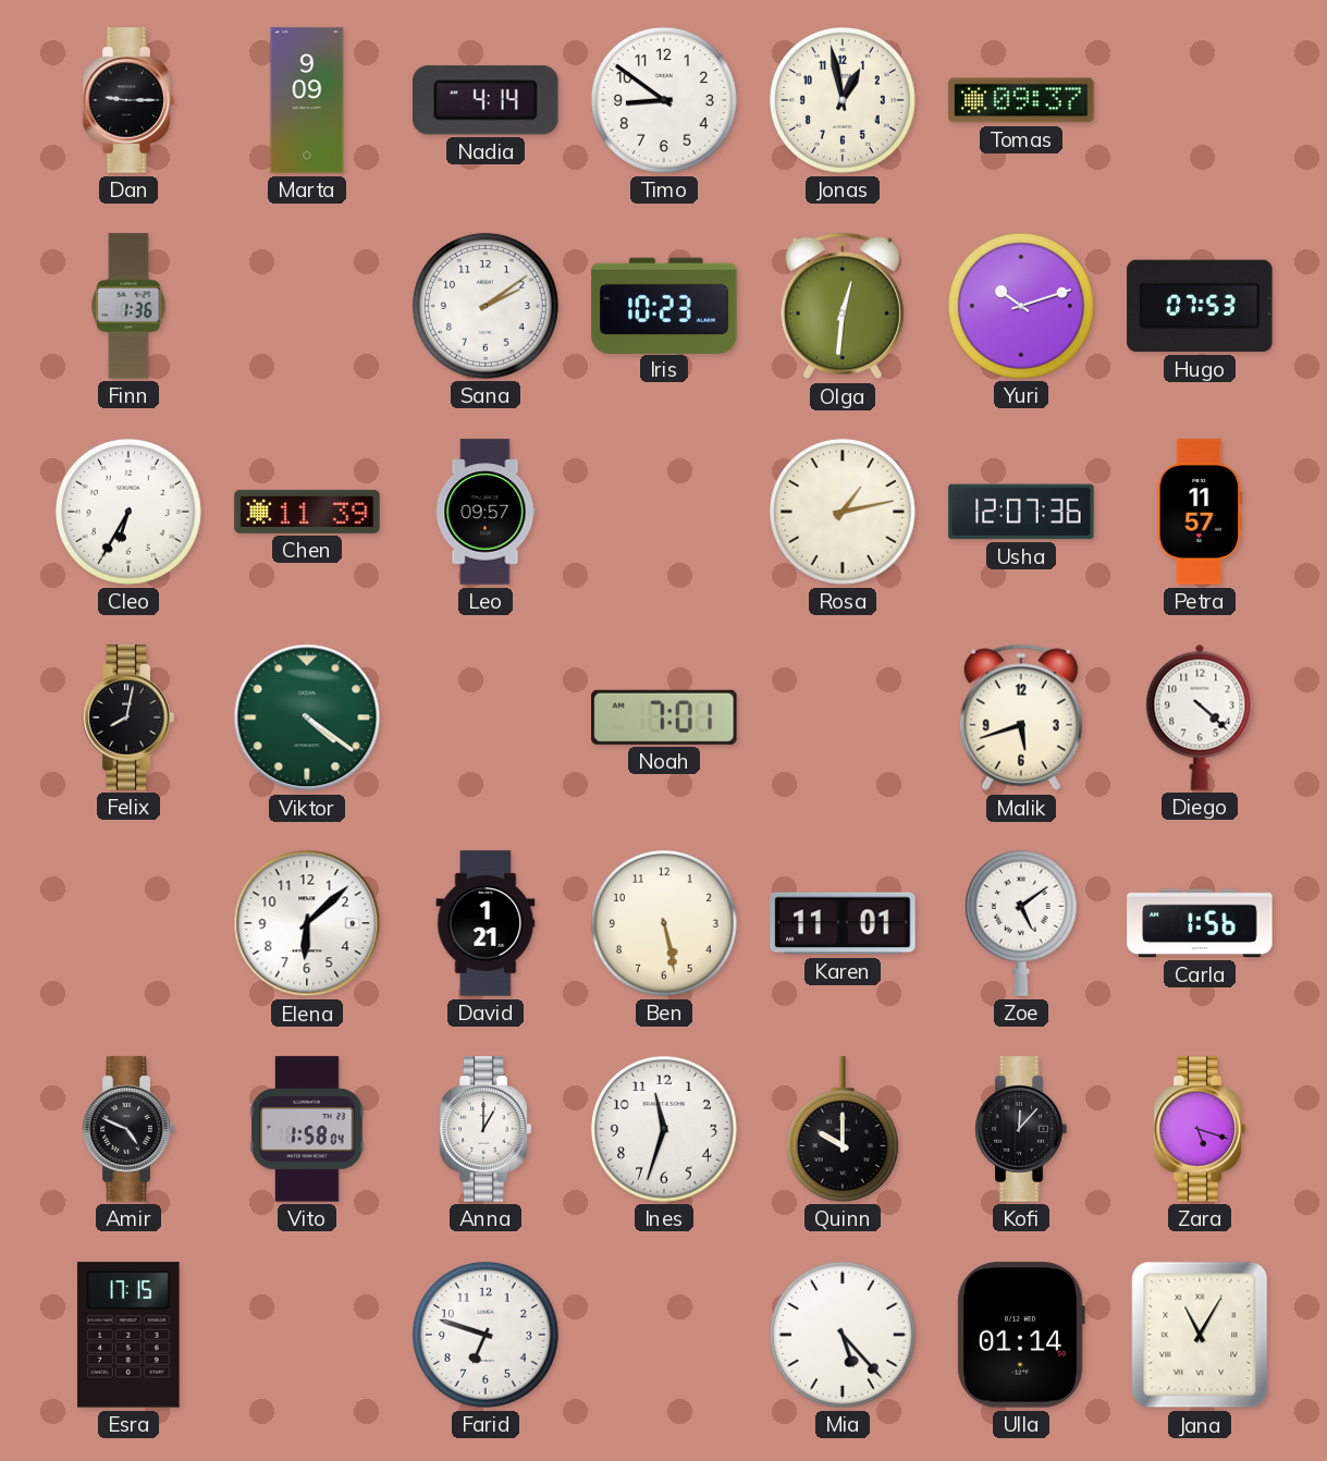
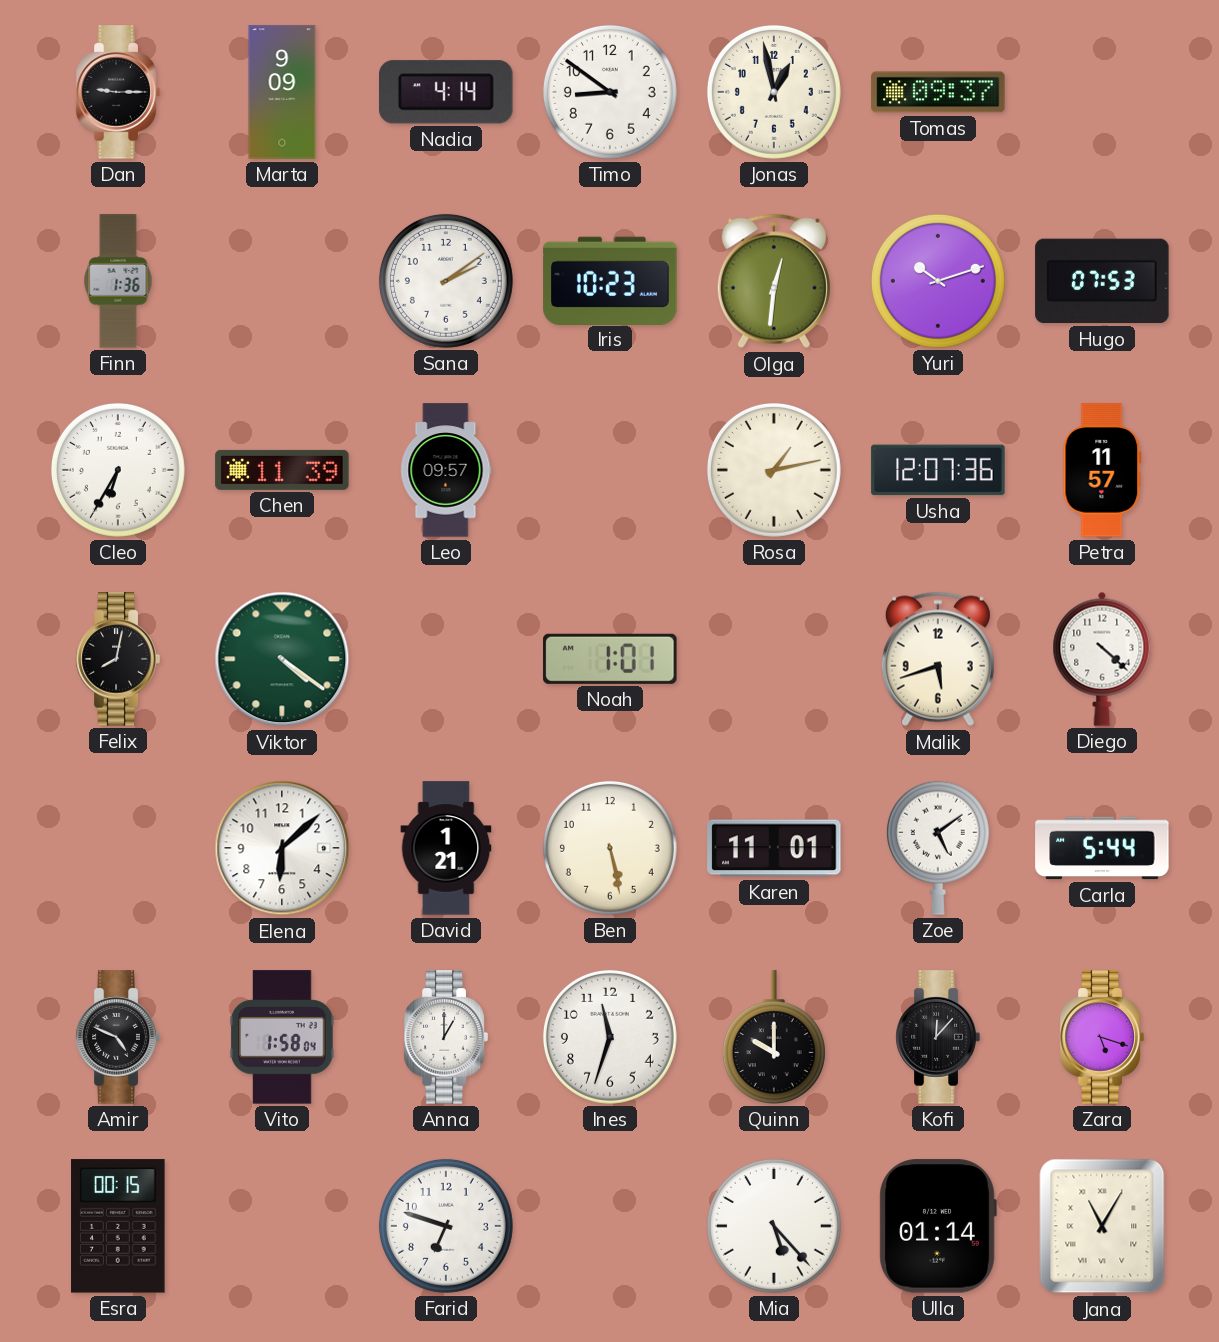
Noah: 7:01 -> 1:01 (610, 659)
Carla: 1:56 -> 5:44 (1102, 848)
Esra: 17:15 -> 00:15 (118, 1226)
